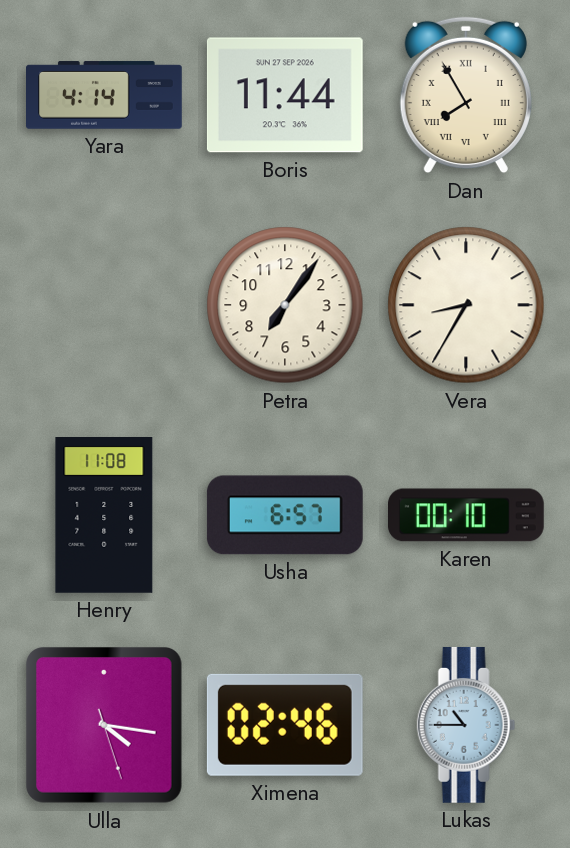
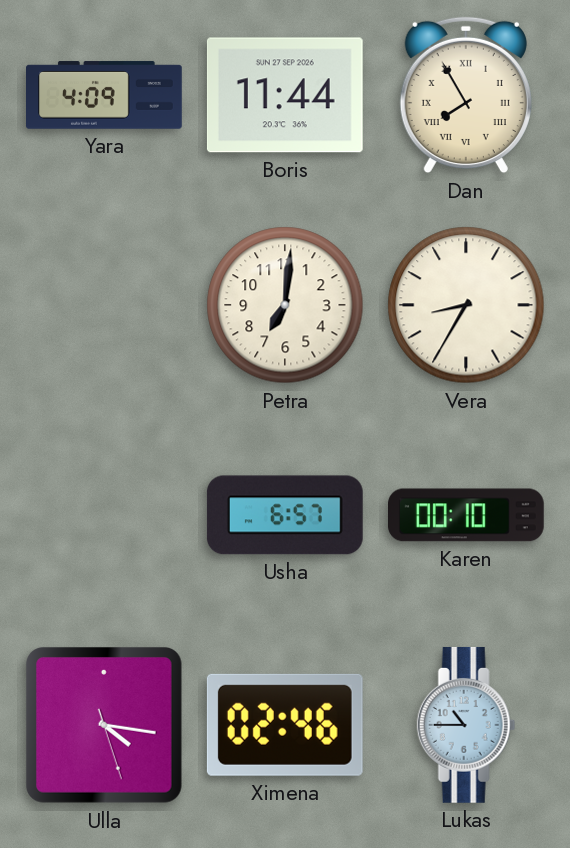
Yara: 4:14 -> 4:09 (105, 95)
Petra: 7:06 -> 7:01 (285, 305)
Henry: 11:08 -> none (104, 516)
